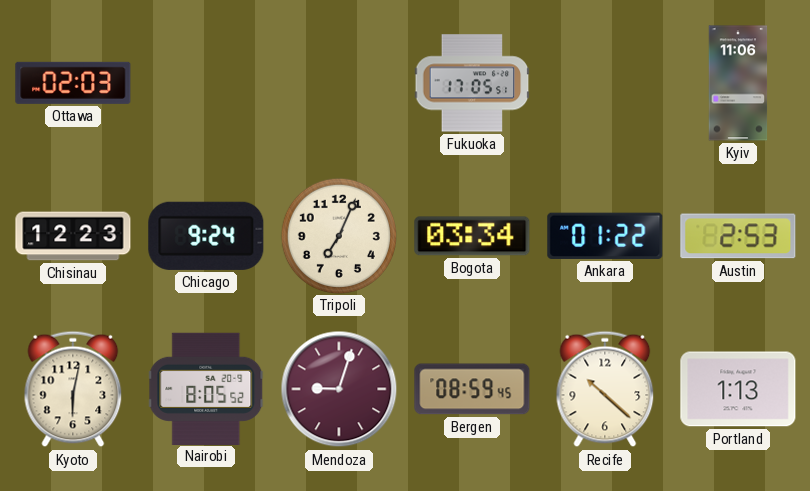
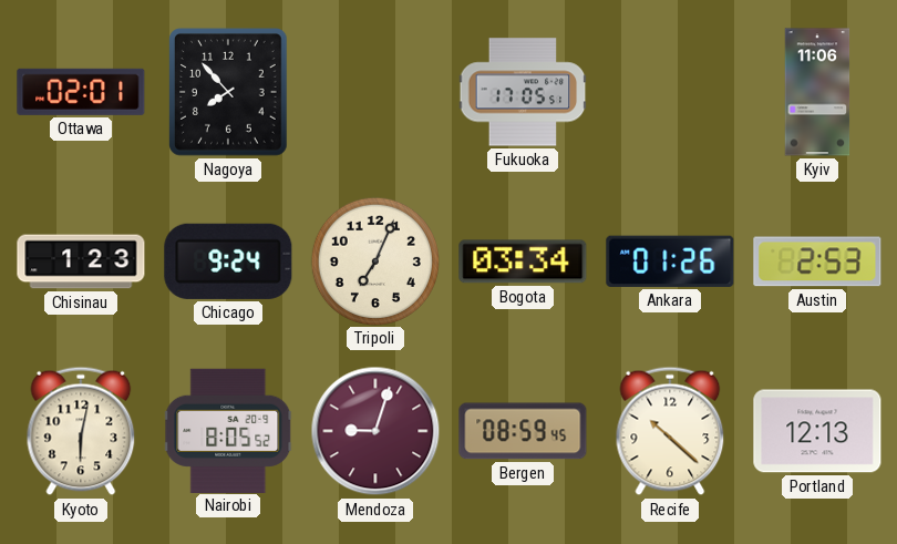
Ottawa: 02:03 -> 02:01 (81, 92)
Nagoya: none -> 7:53 (229, 93)
Chisinau: 12:23 -> 1:23 (81, 261)
Ankara: 01:22 -> 01:26 (670, 261)
Portland: 1:13 -> 12:13 (817, 431)
